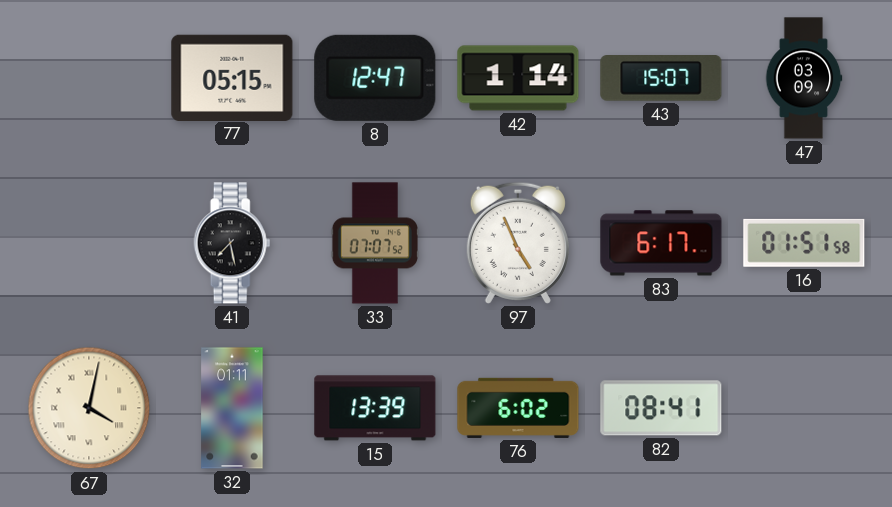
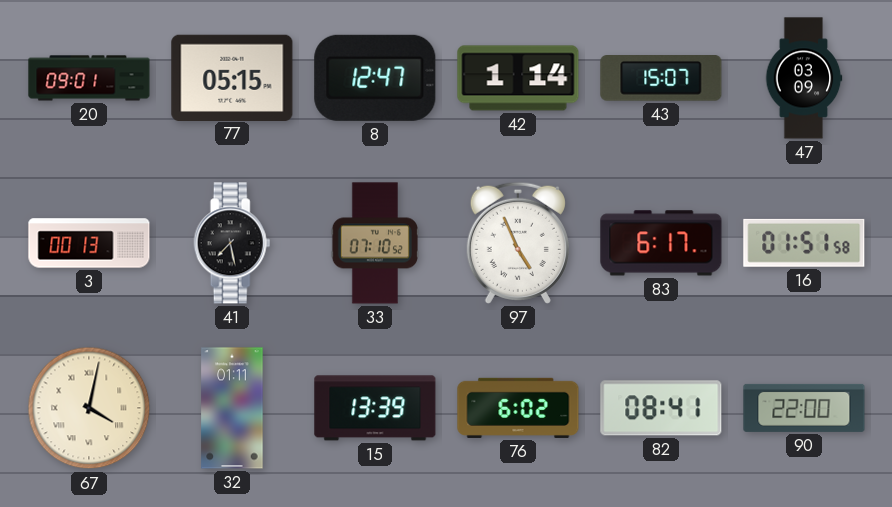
20: none -> 09:01 (89, 78)
3: none -> 00:13 (89, 243)
33: 07:07 -> 07:10 (374, 243)
90: none -> 22:00 (804, 408)
